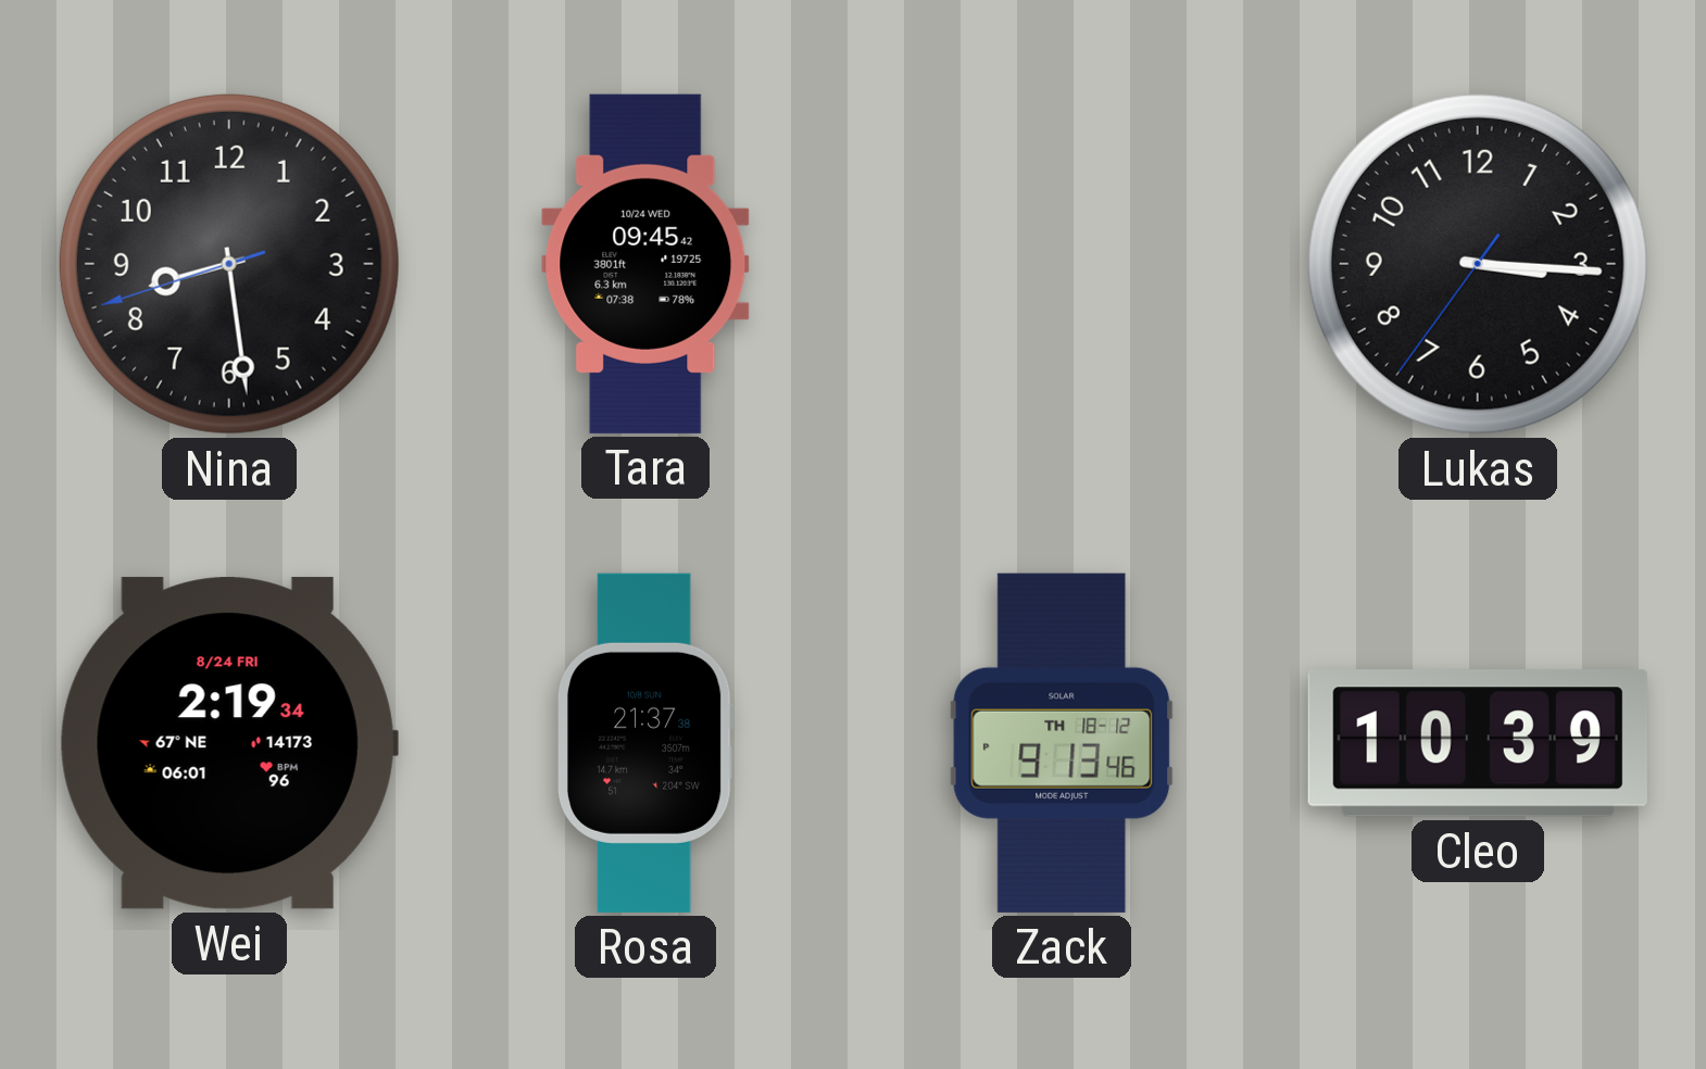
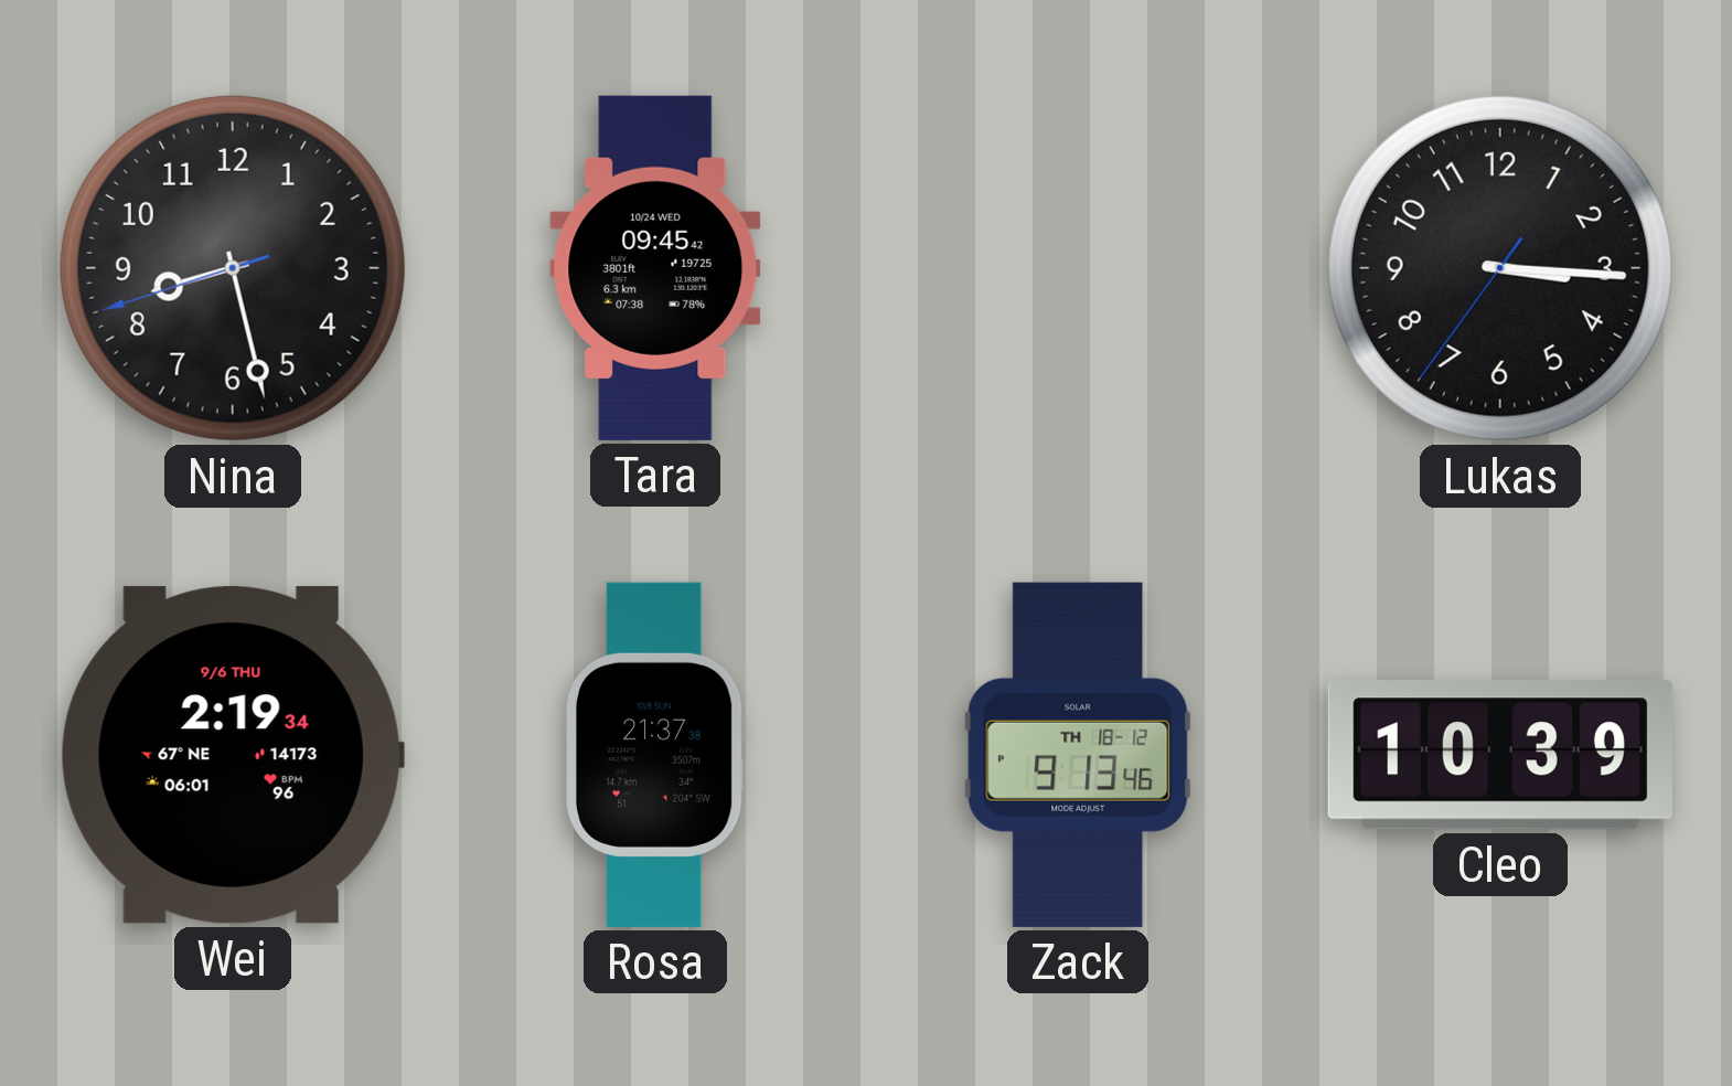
Nina: 8:28 -> 8:27 (233, 268)
Wei date: 8/24 FRI -> 9/6 THU (233, 755)
